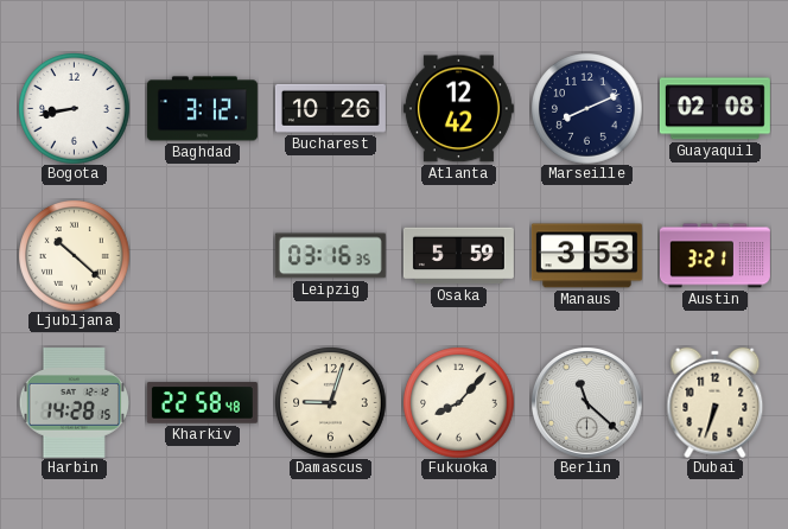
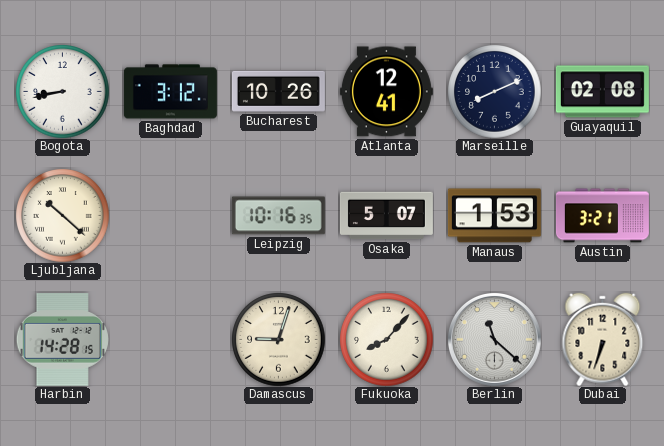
Atlanta: 12:42 -> 12:41 (386, 92)
Leipzig: 03:16 -> 10:16 (278, 216)
Osaka: 5:59 -> 5:07 (386, 216)
Manaus: 3:53 -> 1:53 (494, 216)
Kharkiv: 22:58 -> none (202, 403)
